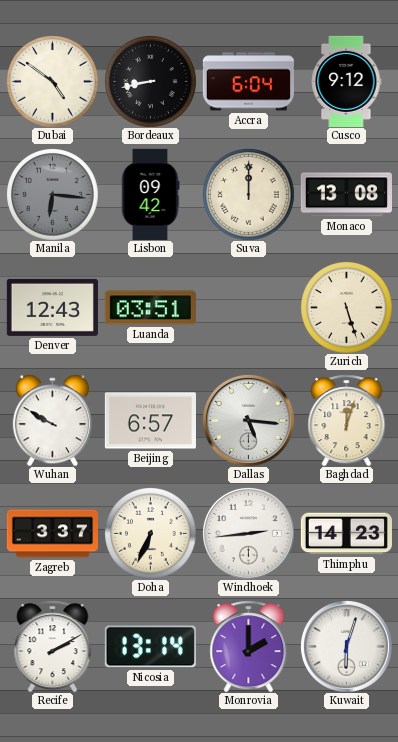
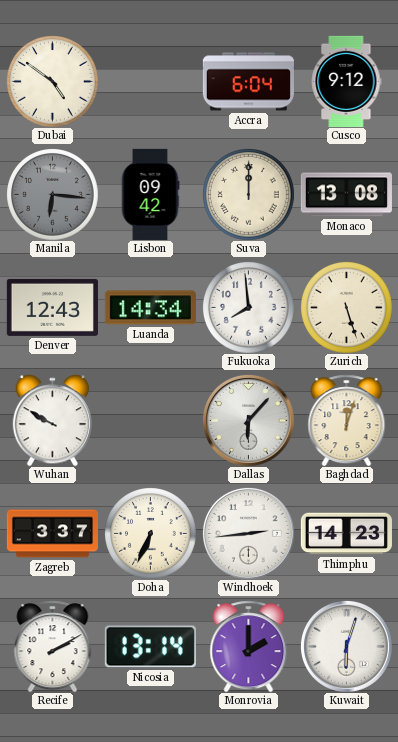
Bordeaux: 8:43 -> none (151, 82)
Luanda: 03:51 -> 14:34 (150, 308)
Fukuoka: none -> 7:59 (249, 308)
Beijing: 6:57 -> none (150, 421)
Dallas: 5:16 -> 6:07 (248, 420)
